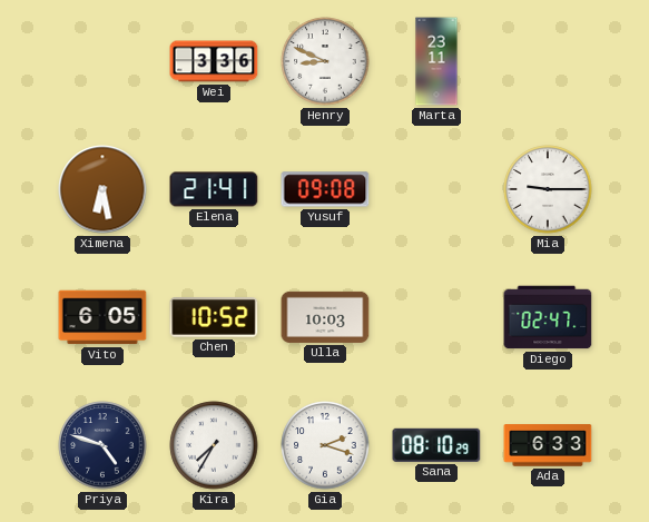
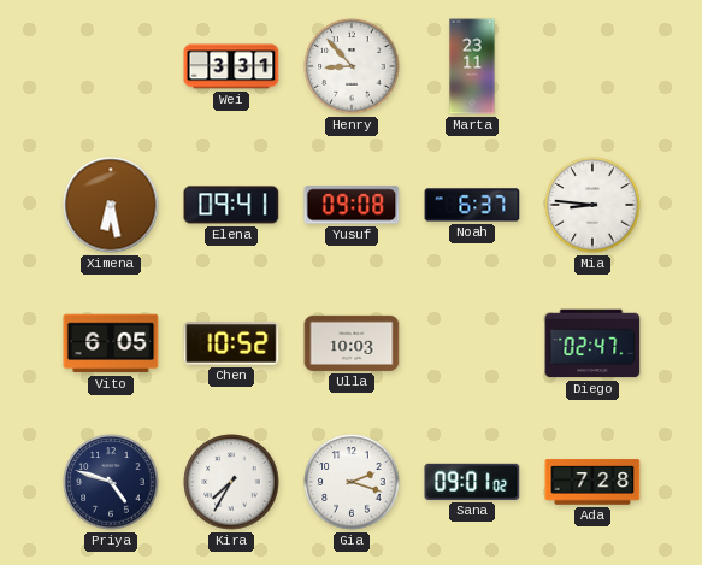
Wei: 3:36 -> 3:31 (231, 66)
Henry: 8:49 -> 8:53 (352, 66)
Elena: 21:41 -> 09:41 (231, 205)
Noah: none -> 6:37 (472, 205)
Mia: 9:15 -> 8:46 (592, 205)
Sana: 08:10 -> 09:01 (472, 482)
Ada: 6:33 -> 7:28 (592, 482)
